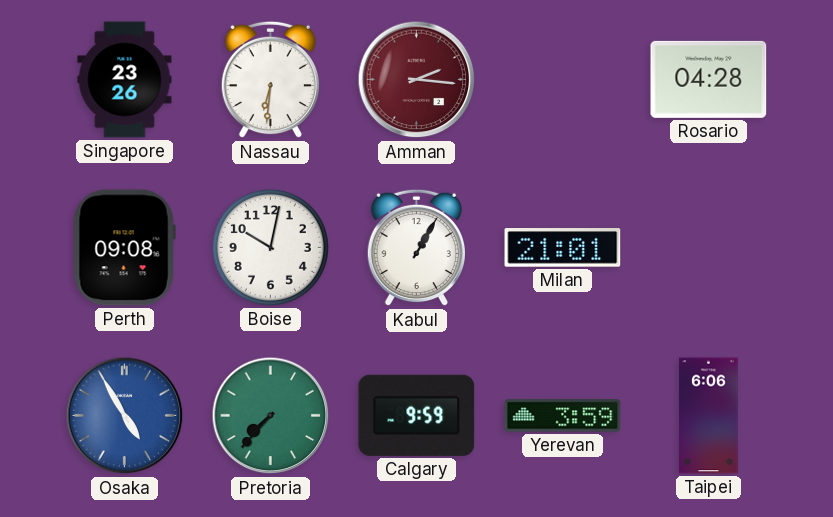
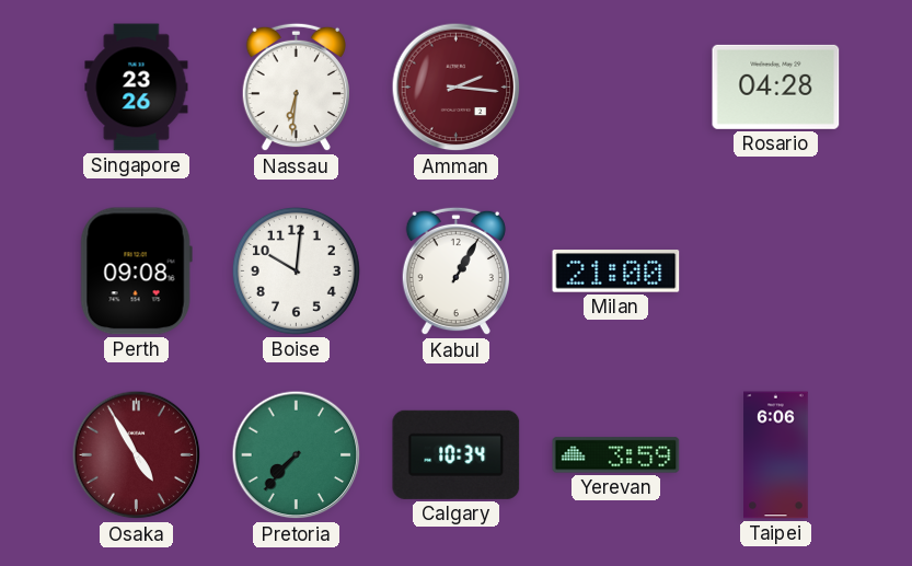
Boise: 10:02 -> 10:01 (296, 270)
Milan: 21:01 -> 21:00 (616, 272)
Osaka dial: blue -> burgundy (137, 455)
Calgary: 9:59 -> 10:34 (457, 454)
